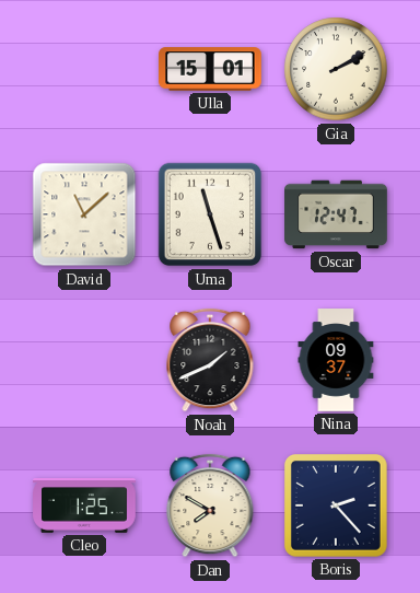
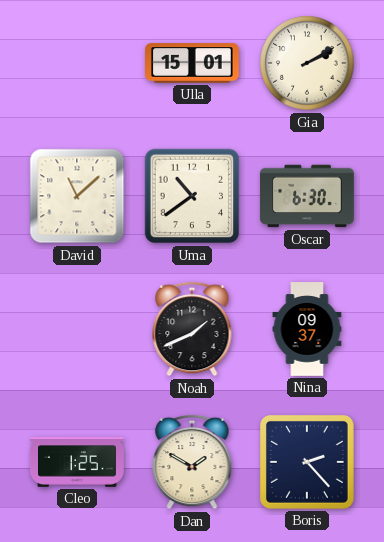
Uma: 11:27 -> 10:39 (192, 196)
Oscar: 12:47 -> 6:30 (307, 196)
Dan: 7:50 -> 1:50 (192, 462)
